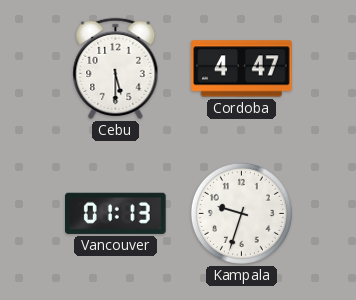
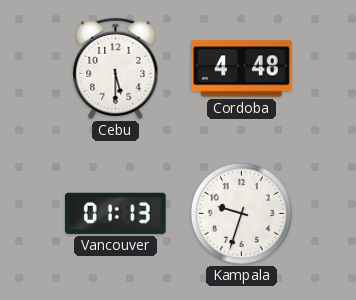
Cordoba: 4:47 -> 4:48 (242, 69)
